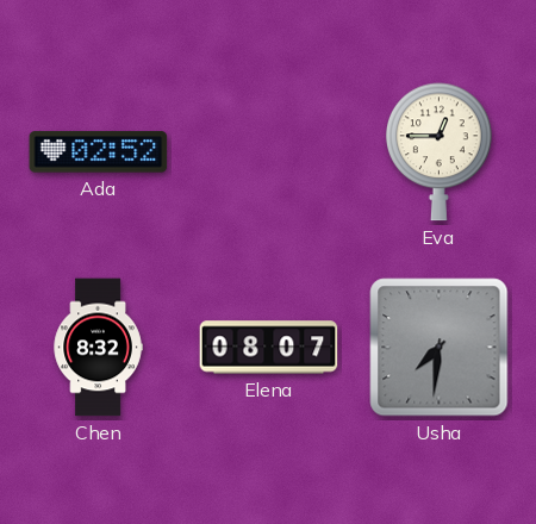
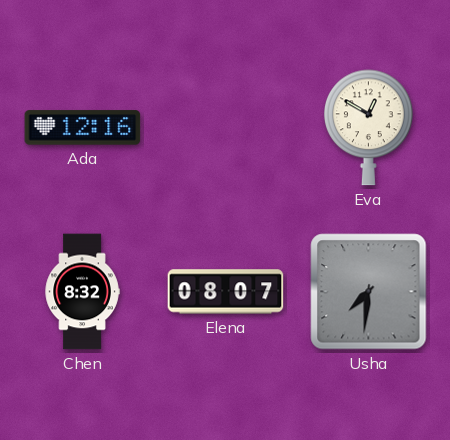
Ada: 02:52 -> 12:16 (83, 128)
Eva: 12:45 -> 12:50 (369, 128)
